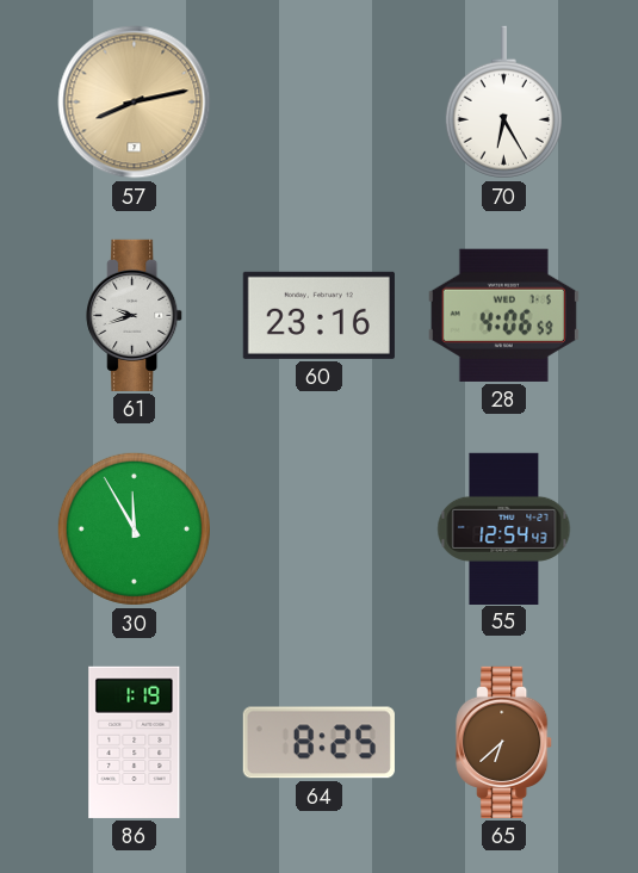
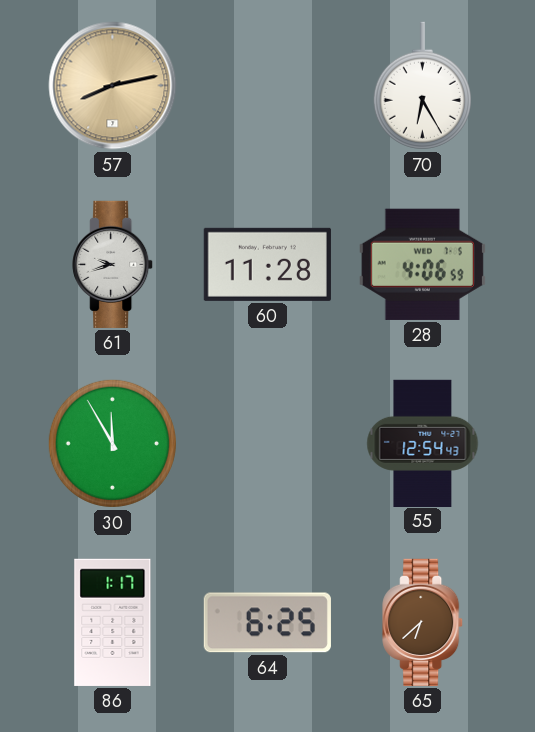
60: 23:16 -> 11:28 (267, 264)
86: 1:19 -> 1:17 (113, 622)
64: 8:25 -> 6:25 (267, 623)
